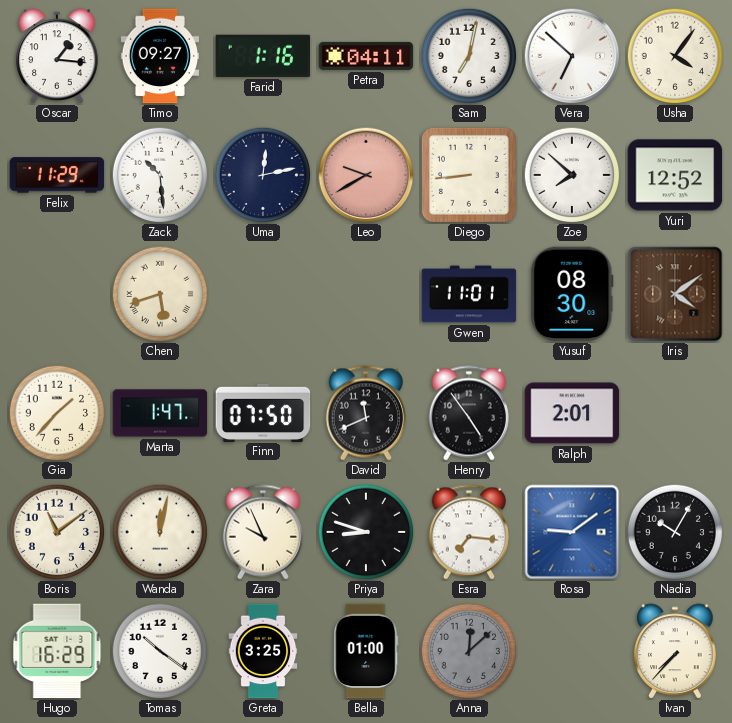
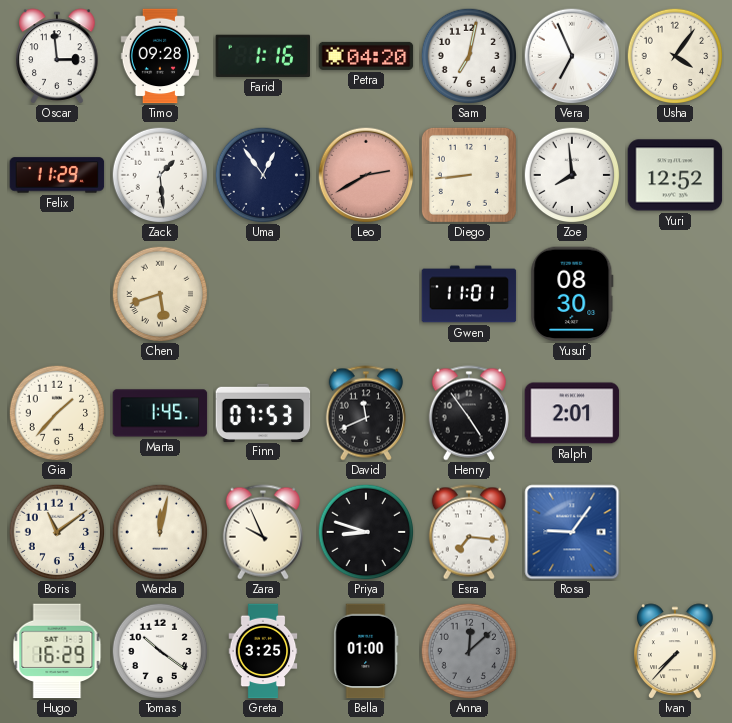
Oscar: 1:16 -> 2:59 (58, 56)
Timo: 09:27 -> 09:28 (160, 56)
Petra: 04:11 -> 04:20 (366, 56)
Vera: 6:52 -> 6:56 (572, 56)
Zack: 10:29 -> 1:29 (160, 175)
Uma: 12:13 -> 12:54 (263, 175)
Leo: 9:40 -> 2:40 (366, 175)
Zoe: 7:52 -> 7:59 (572, 175)
Iris: 4:09 -> none (675, 294)
Marta: 1:47 -> 1:45 (160, 413)
Finn: 07:50 -> 07:53 (263, 412)
Rosa: 9:09 -> 9:06 (572, 532)
Nadia: 10:05 -> none (675, 532)
